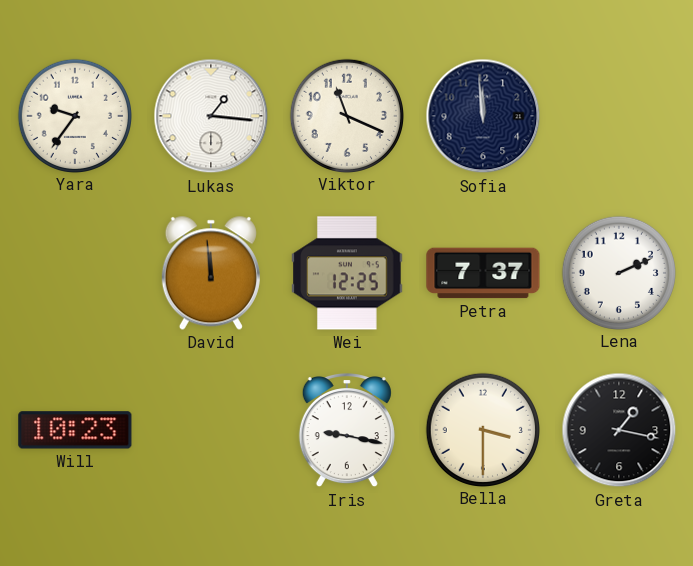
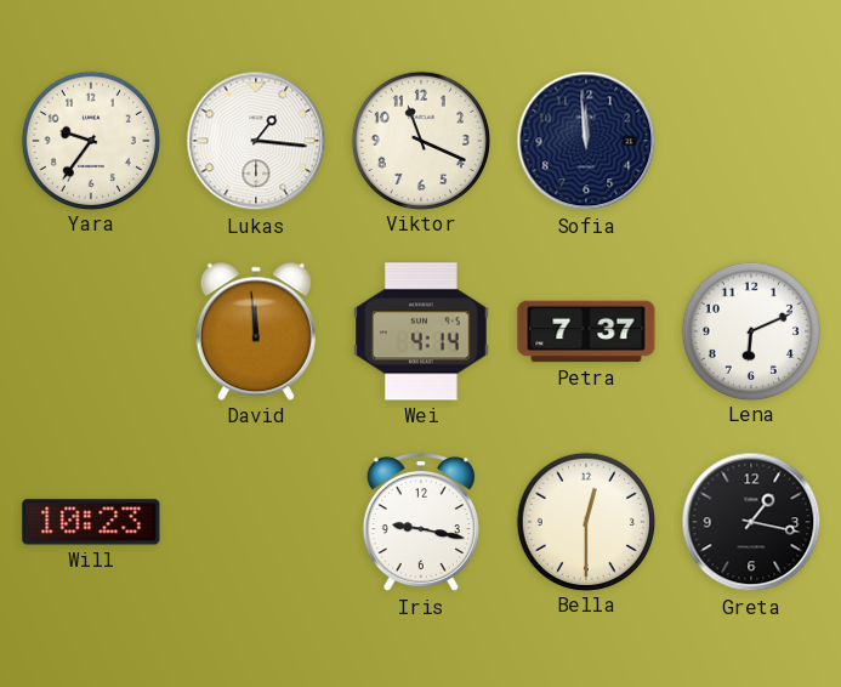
Wei: 12:25 -> 4:14 (421, 331)
Lena: 2:11 -> 6:11 (750, 330)
Bella: 3:30 -> 12:30 (585, 521)
